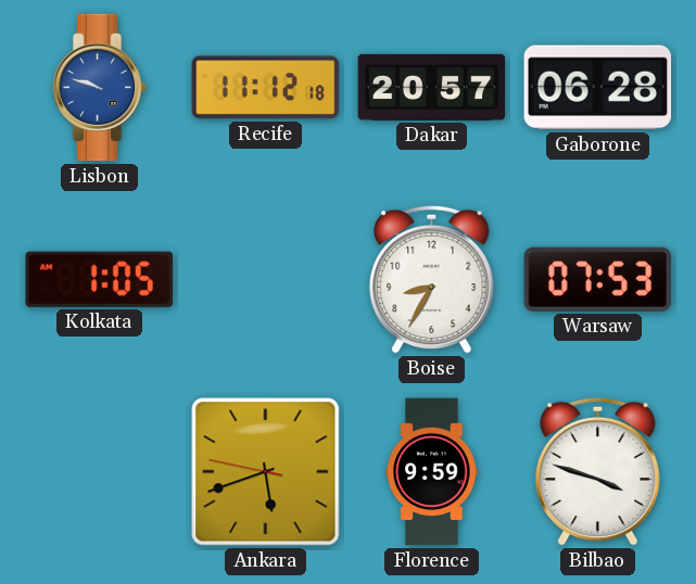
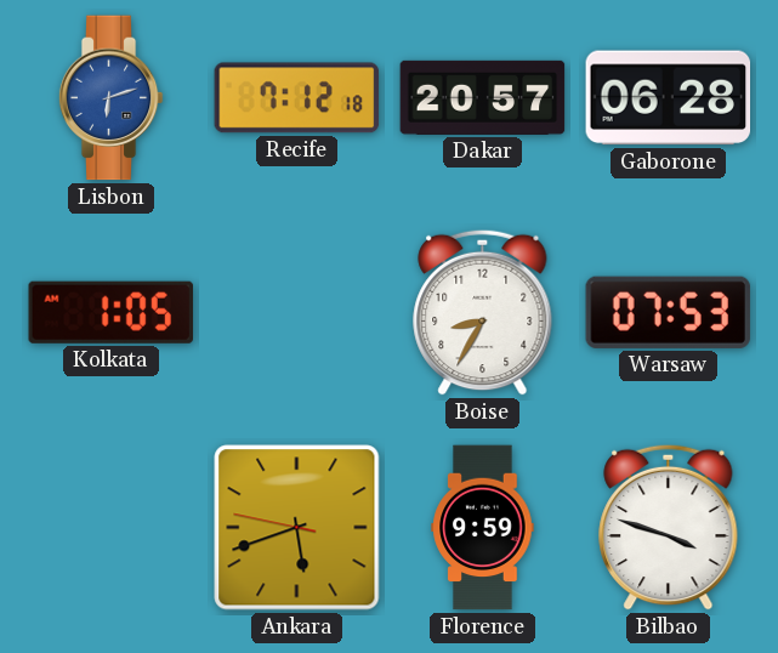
Lisbon: 9:48 -> 6:12 (110, 98)
Recife: 11:12 -> 7:12 (297, 98)
